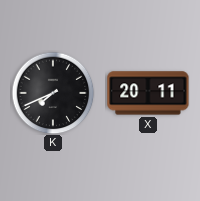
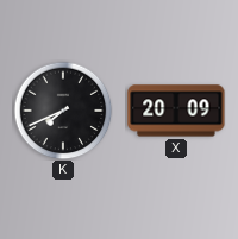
X: 20:11 -> 20:09 (176, 111)
